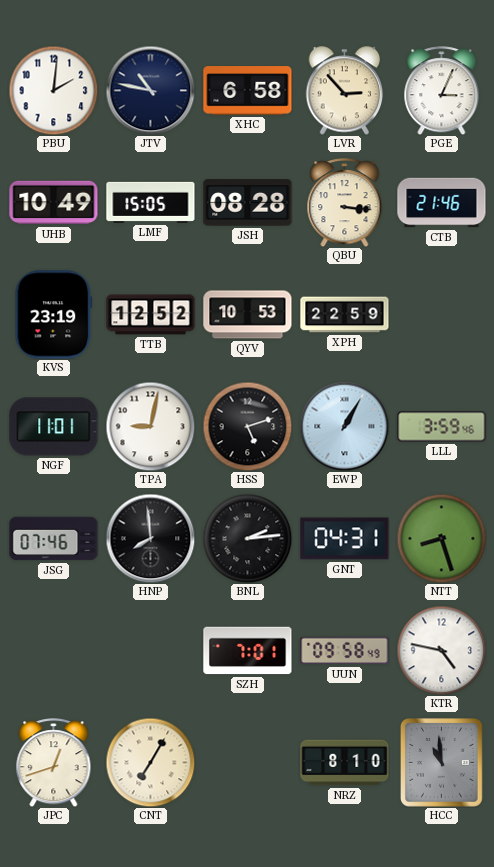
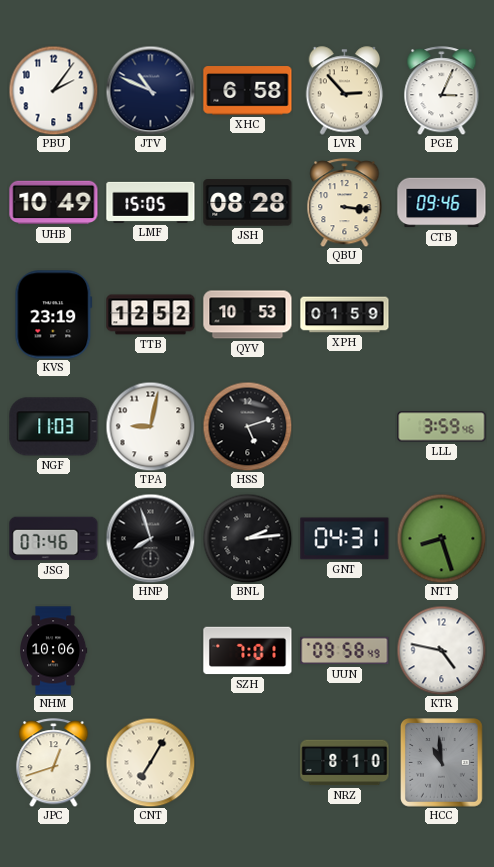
PBU: 2:01 -> 2:06 (53, 90)
JTV: 10:47 -> 10:49 (150, 90)
CTB: 21:46 -> 09:46 (442, 203)
XPH: 22:59 -> 01:59 (345, 315)
NGF: 11:01 -> 11:03 (54, 427)
EWP: 1:05 -> none (344, 426)
HNP: 7:59 -> 7:57 (150, 538)
NHM: none -> 10:06 (54, 651)
